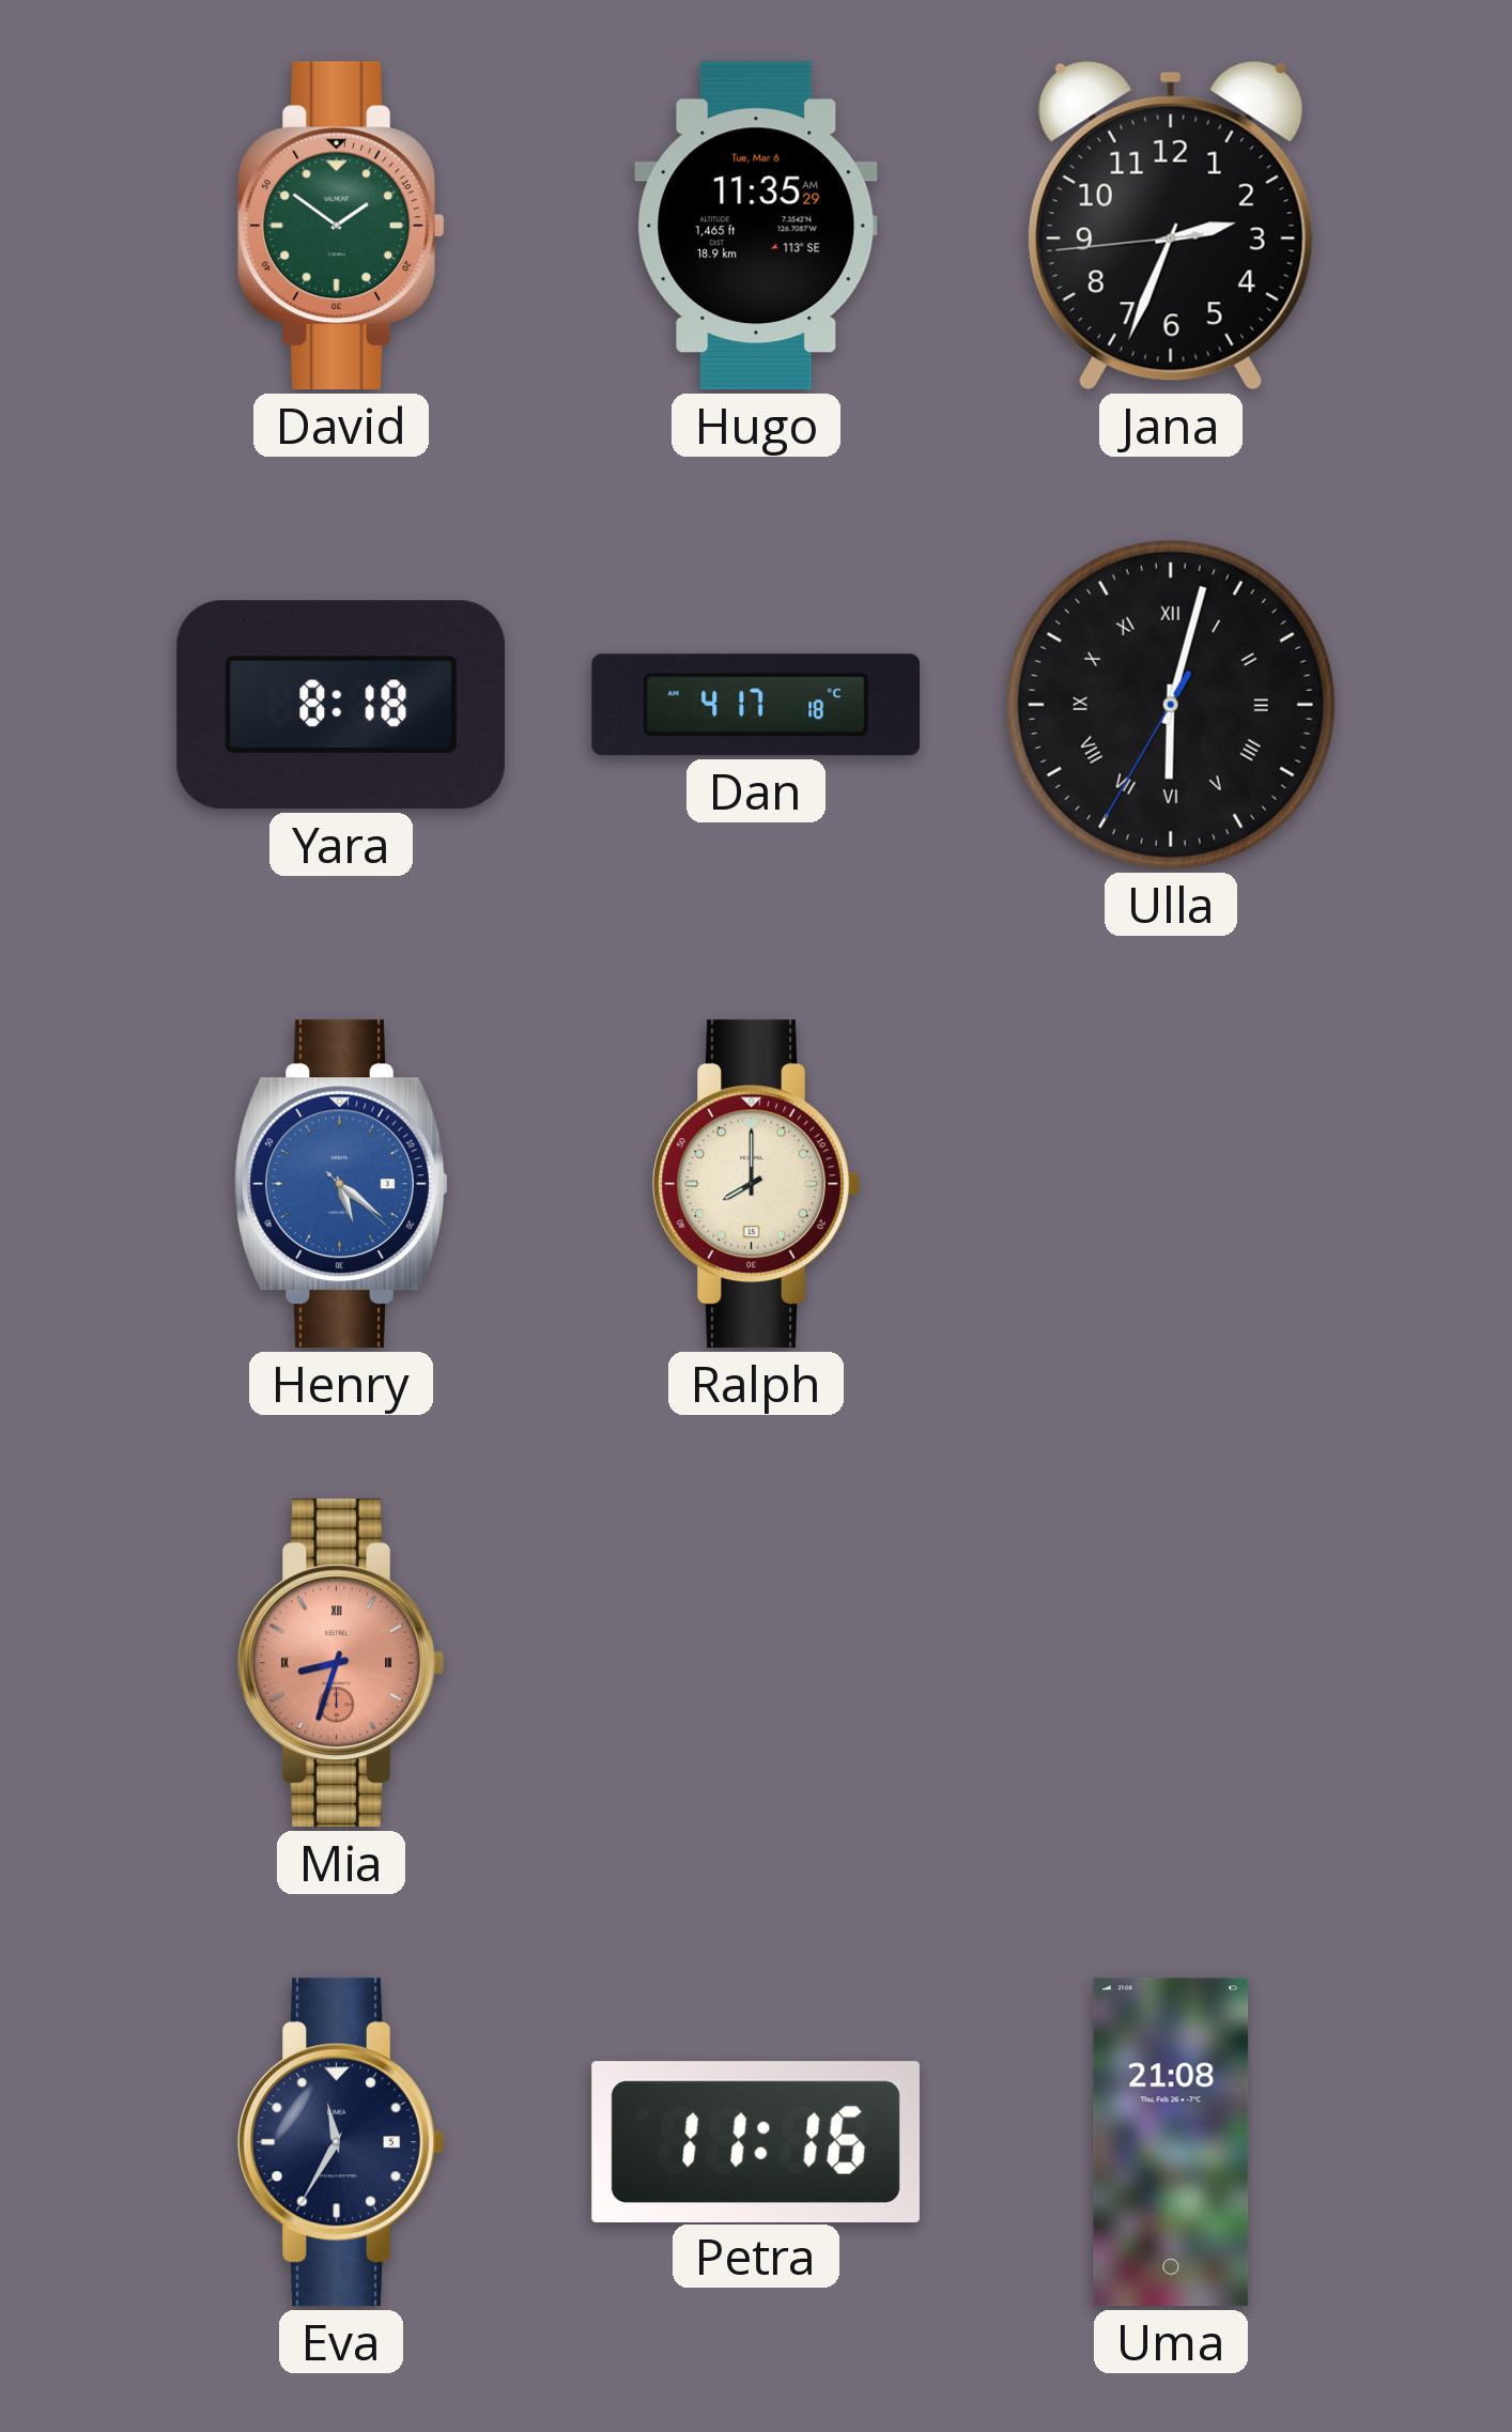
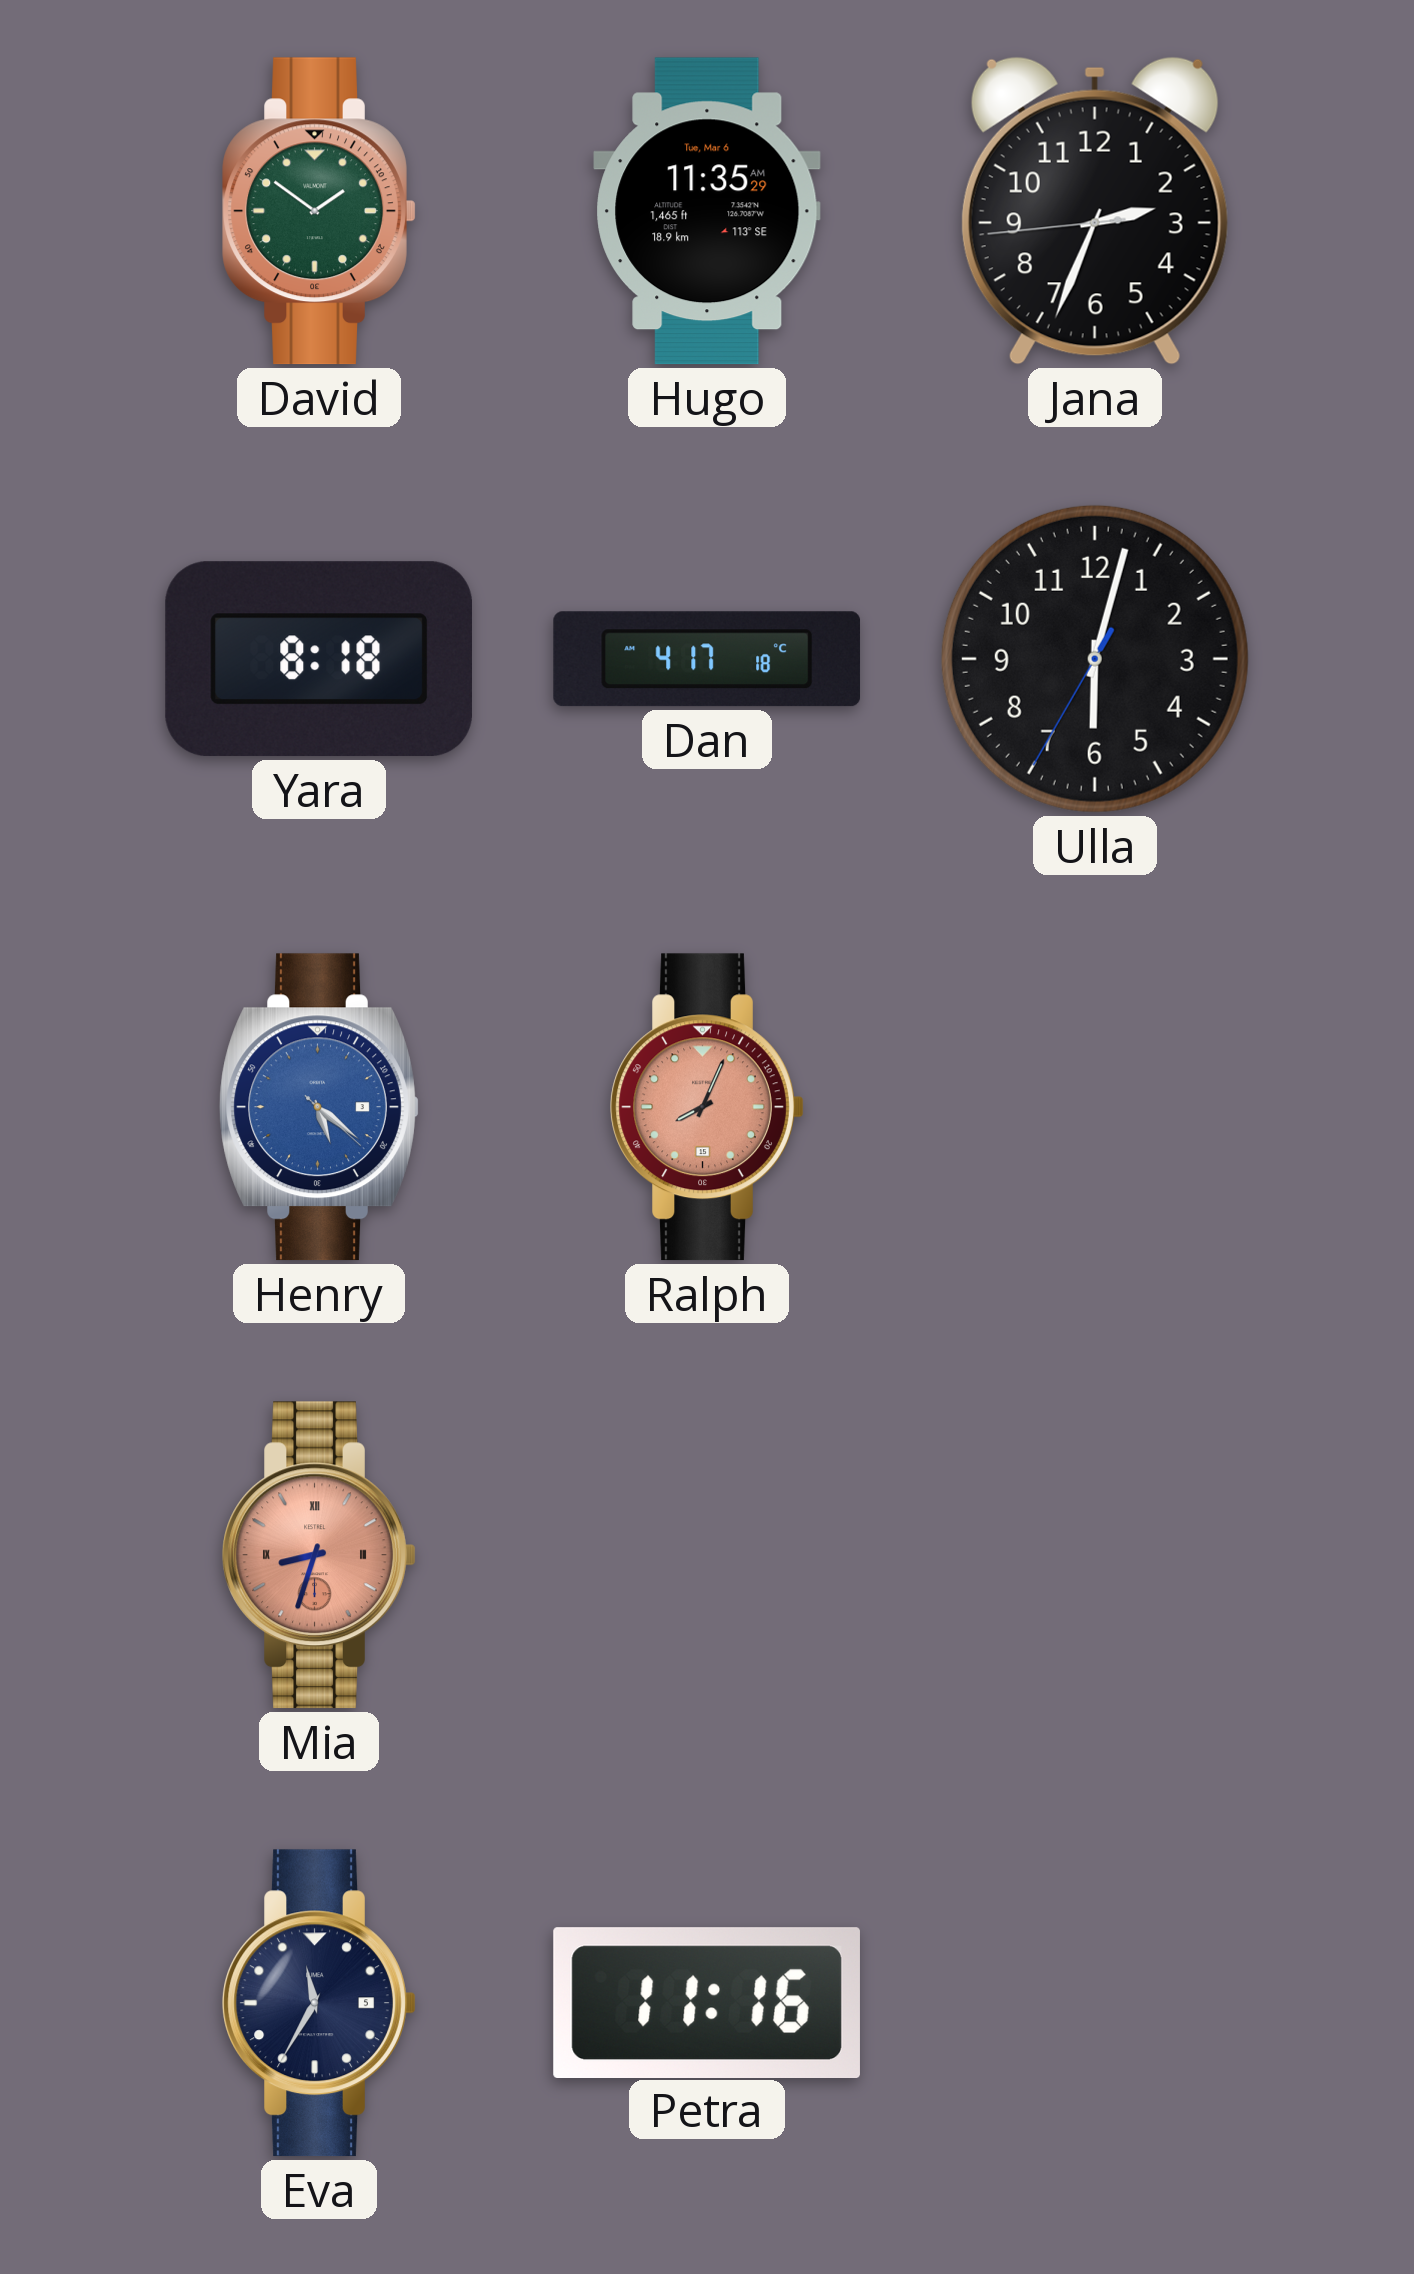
Ulla numerals: Roman -> Arabic (1095, 659)
Ralph: 8:00 -> 8:04 (707, 1107)
Ralph dial: cream -> salmon (707, 1107)
Uma: 21:08 -> none (1171, 2142)
